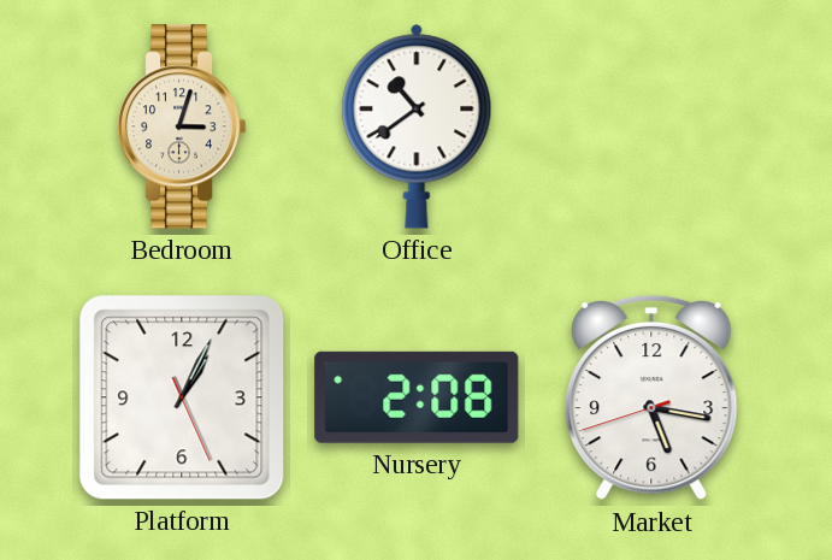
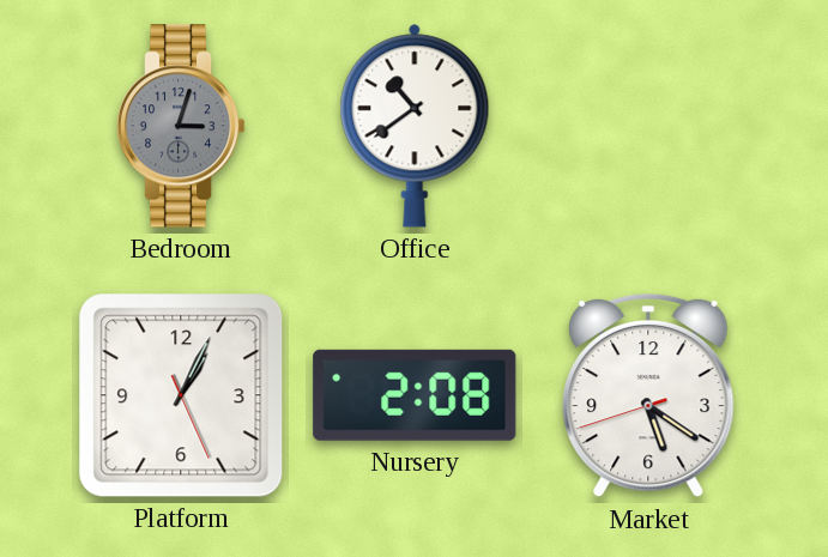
Bedroom dial: cream -> grey (181, 126)
Market: 5:16 -> 5:20 (648, 395)
